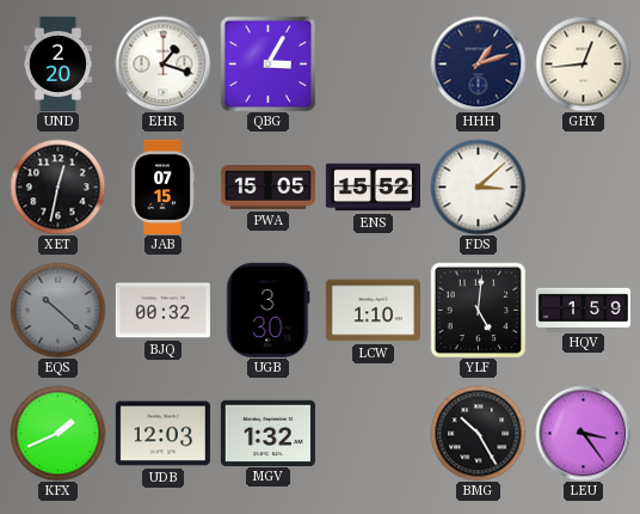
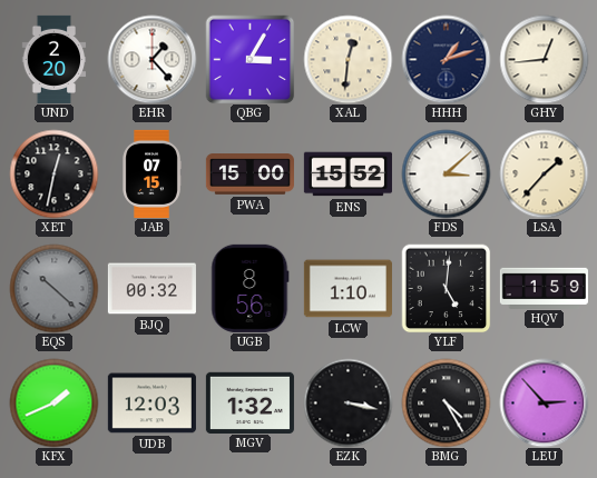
EHR: 1:18 -> 1:23 (151, 59)
XAL: none -> 12:31 (348, 59)
PWA: 15:05 -> 15:00 (249, 175)
LSA: none -> 1:37 (544, 173)
UGB: 3:30 -> 8:56 (251, 288)
EZK: none -> 3:17 (348, 402)
BMG: 10:25 -> 4:25 (446, 402)
LEU: 3:24 -> 2:53 (544, 402)
